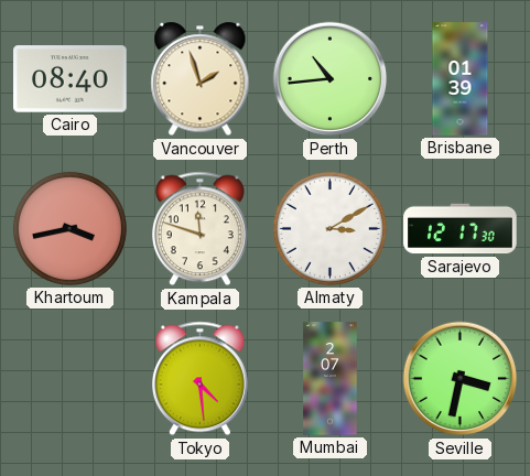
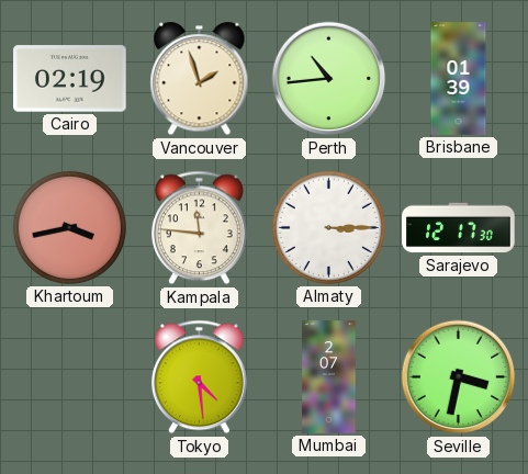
Cairo: 08:40 -> 02:19 (70, 79)
Kampala: 11:48 -> 11:46 (199, 228)
Almaty: 3:10 -> 3:15 (328, 227)
